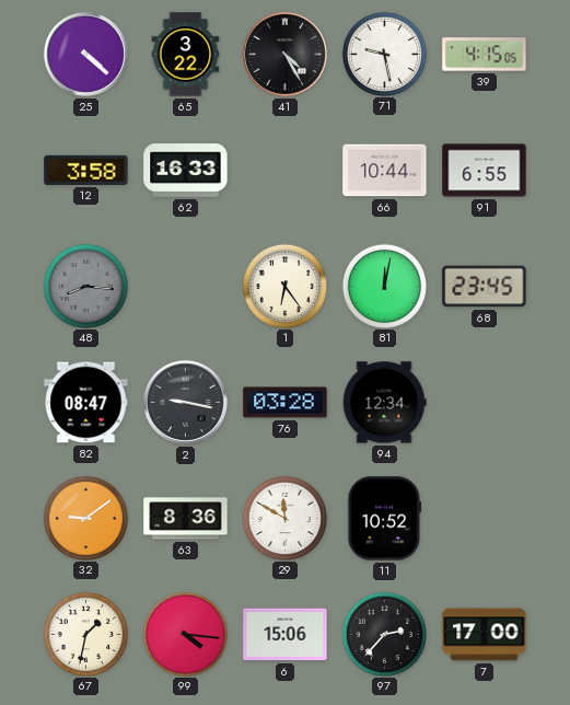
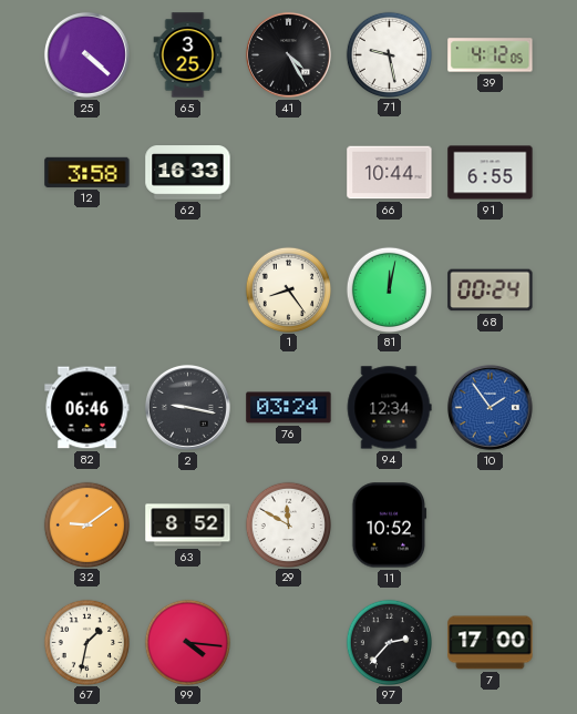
65: 3:22 -> 3:25 (188, 55)
39: 4:15 -> 4:12 (491, 55)
48: 8:16 -> none (85, 286)
1: 6:24 -> 8:24 (288, 289)
68: 23:45 -> 00:24 (491, 290)
82: 08:47 -> 06:46 (87, 408)
76: 03:28 -> 03:24 (289, 408)
10: none -> 1:54 (490, 407)
63: 8:36 -> 8:52 (188, 526)
6: 15:06 -> none (286, 635)
